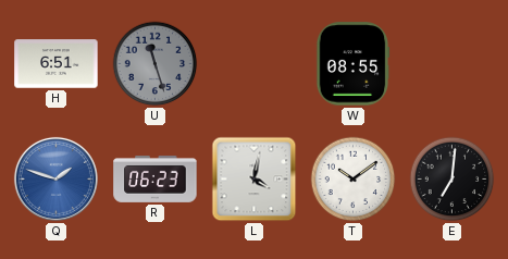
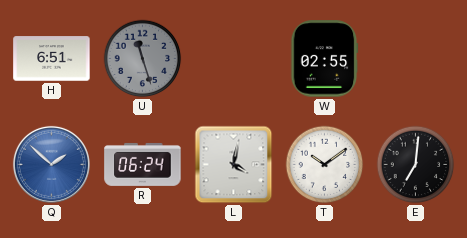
W: 08:55 -> 02:55 (324, 59)
Q: 1:48 -> 1:52 (51, 164)
R: 06:23 -> 06:24 (143, 164)
